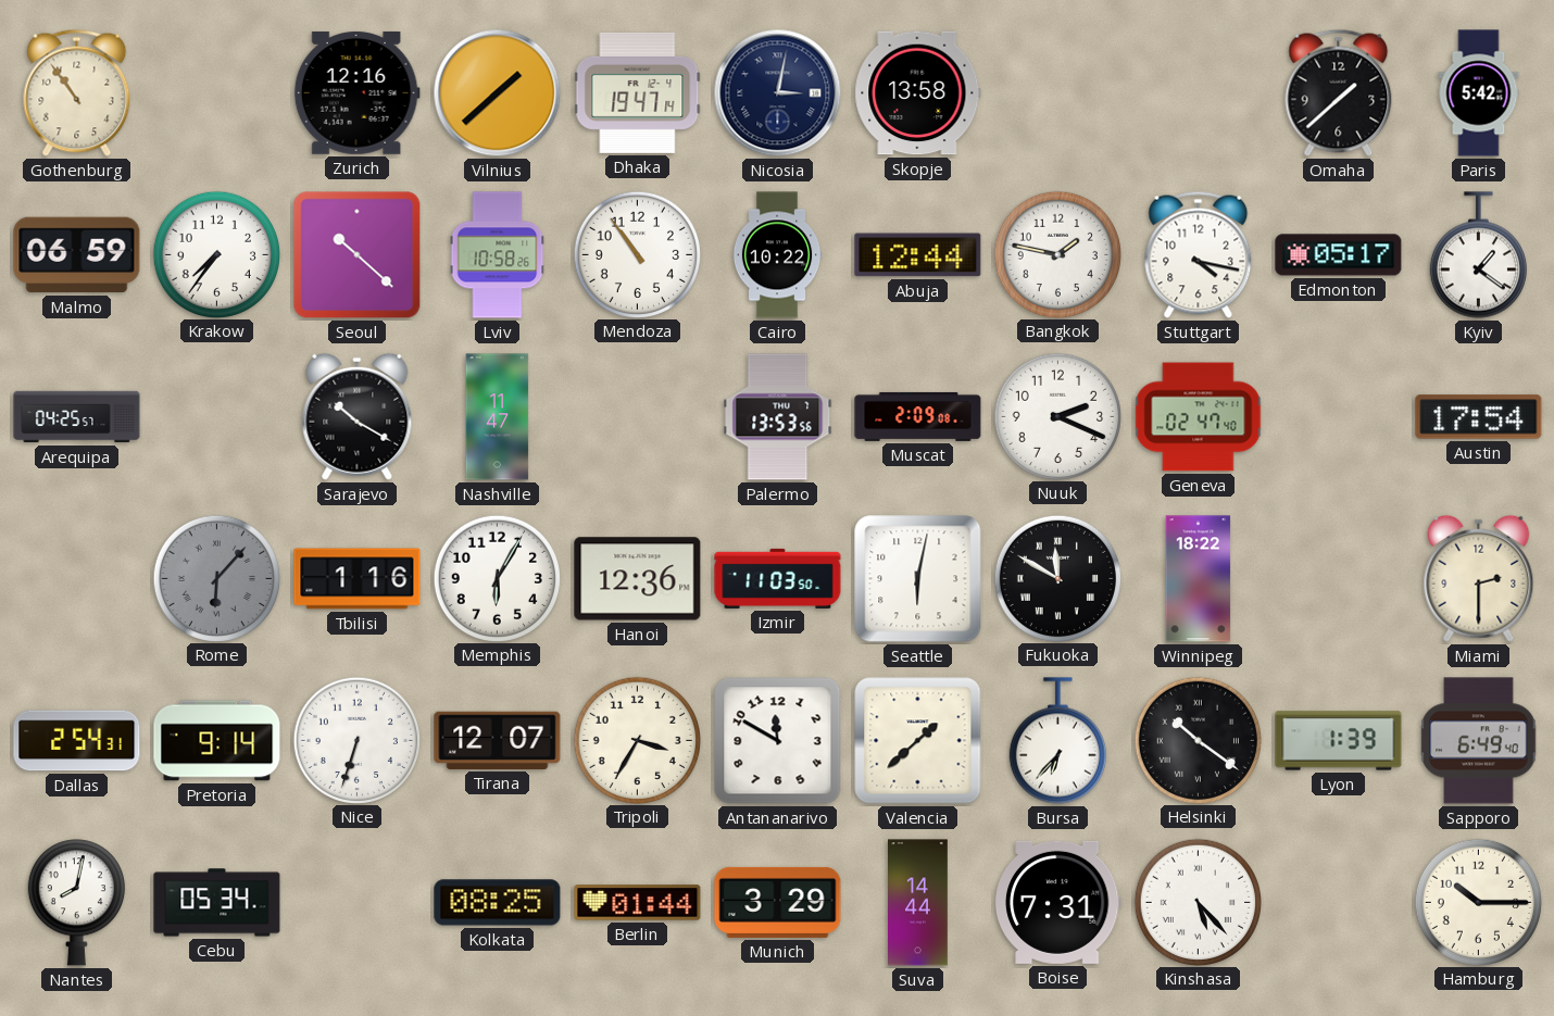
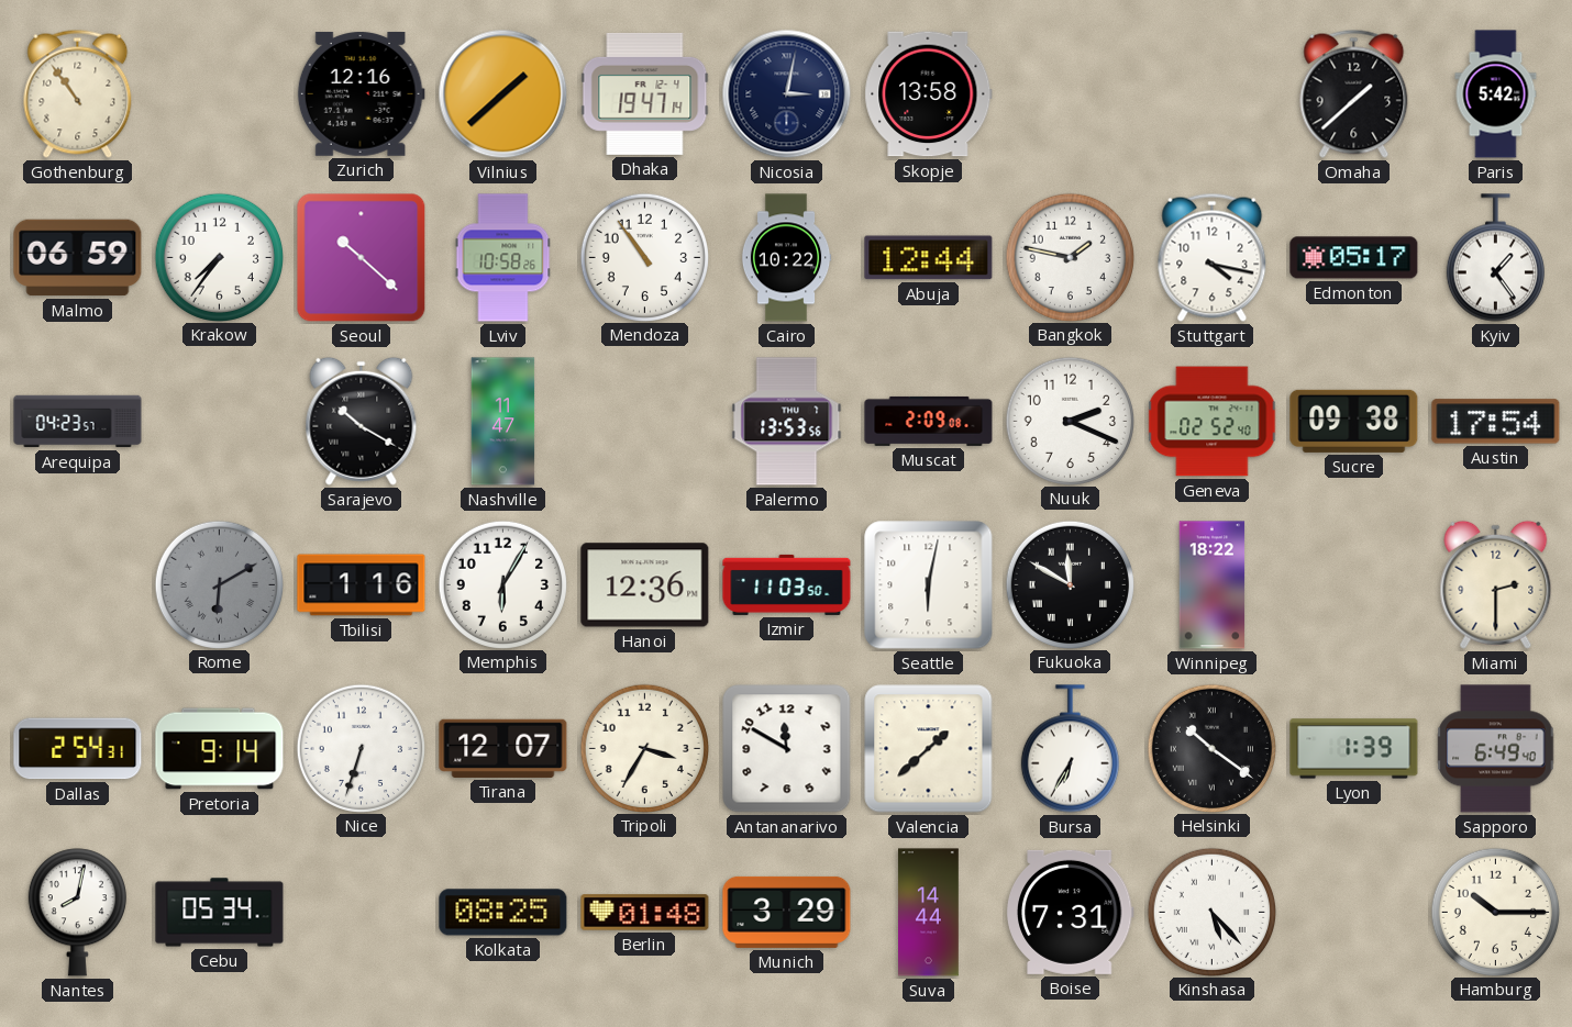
Kyiv: 1:21 -> 1:24 (1495, 258)
Arequipa: 04:25 -> 04:23 (78, 422)
Geneva: 02:47 -> 02:52 (1213, 422)
Sucre: none -> 09:38 (1354, 421)
Rome: 6:07 -> 6:10 (219, 584)
Bursa: 6:37 -> 6:35 (1070, 749)
Berlin: 01:44 -> 01:48 (645, 913)
